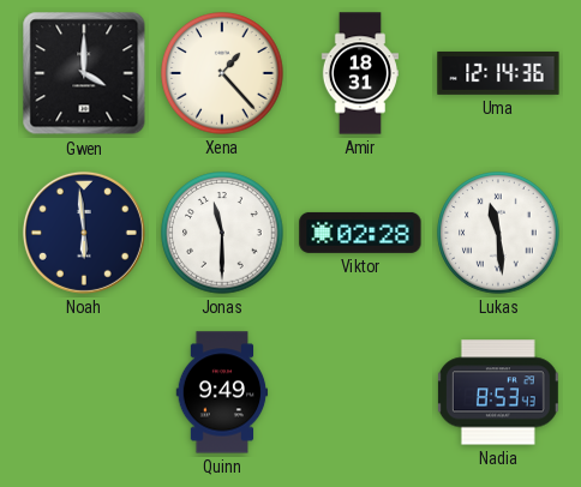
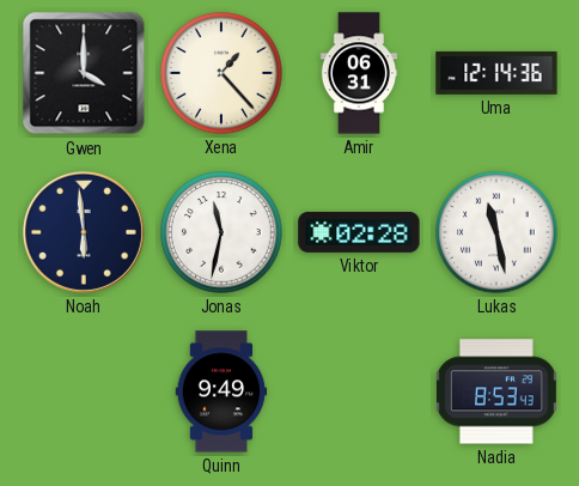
Amir: 18:31 -> 06:31 (358, 73)
Jonas: 11:30 -> 11:32 (221, 232)
Lukas: 11:29 -> 11:28 (496, 232)
